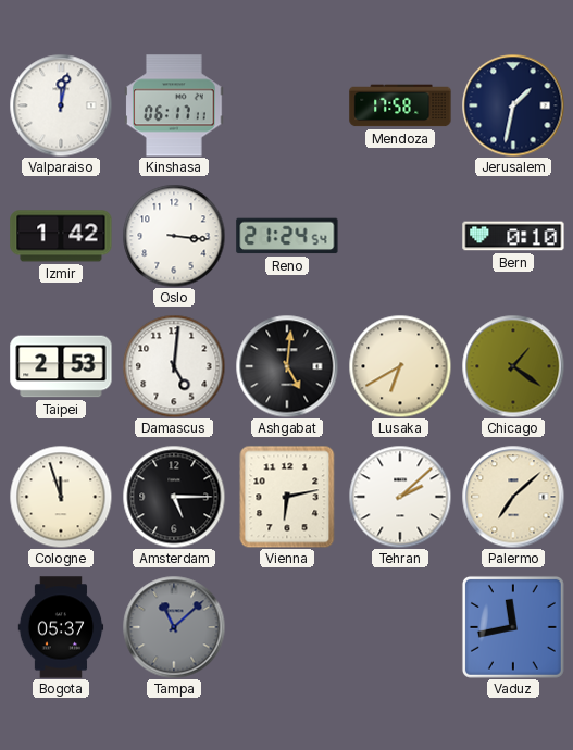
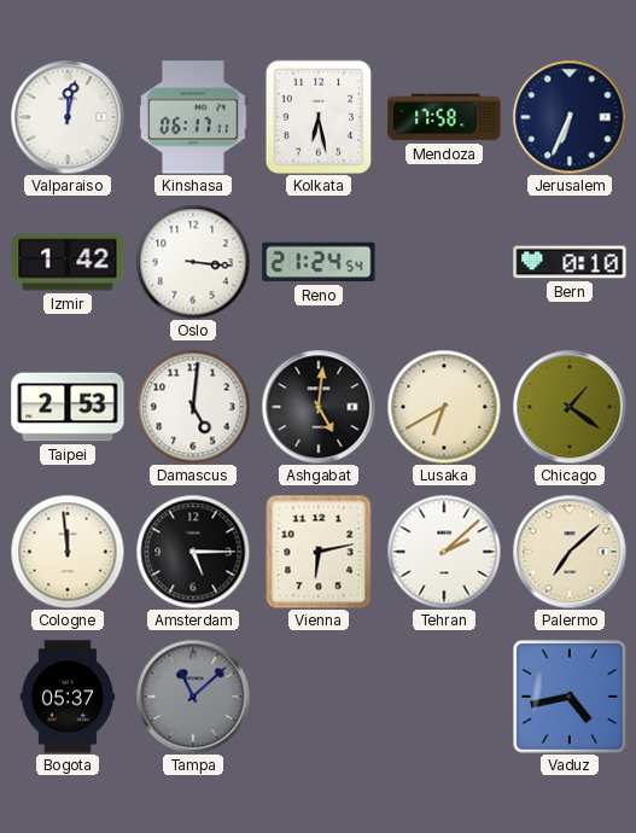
Kolkata: none -> 6:28 (319, 117)
Jerusalem: 1:32 -> 6:34 (570, 117)
Cologne: 11:57 -> 11:59 (68, 552)
Vaduz: 11:43 -> 4:43 (570, 697)
